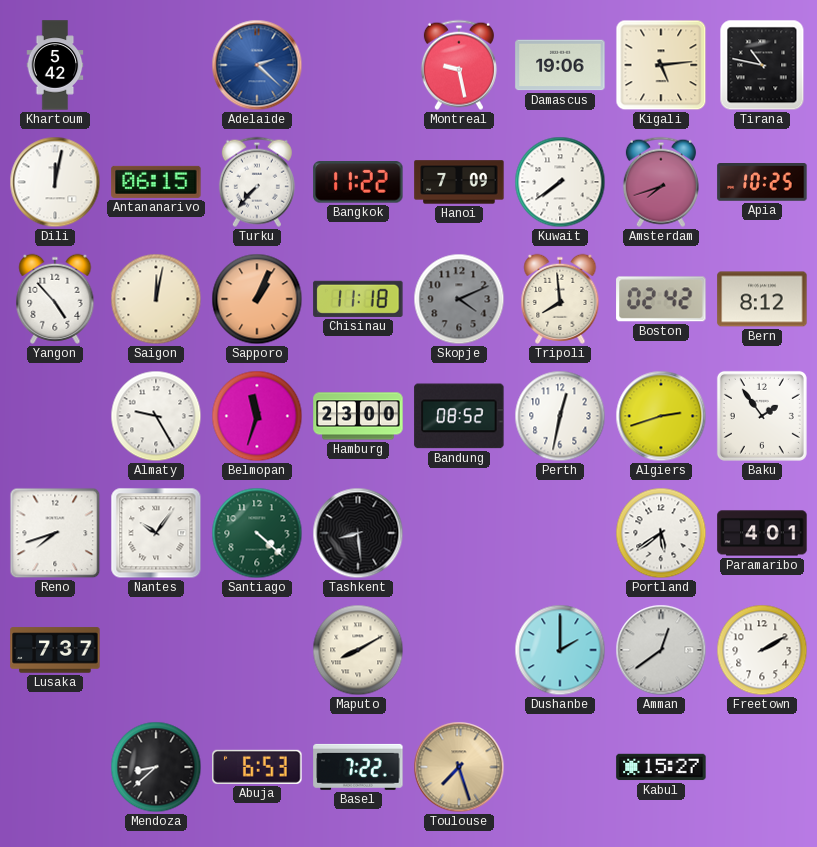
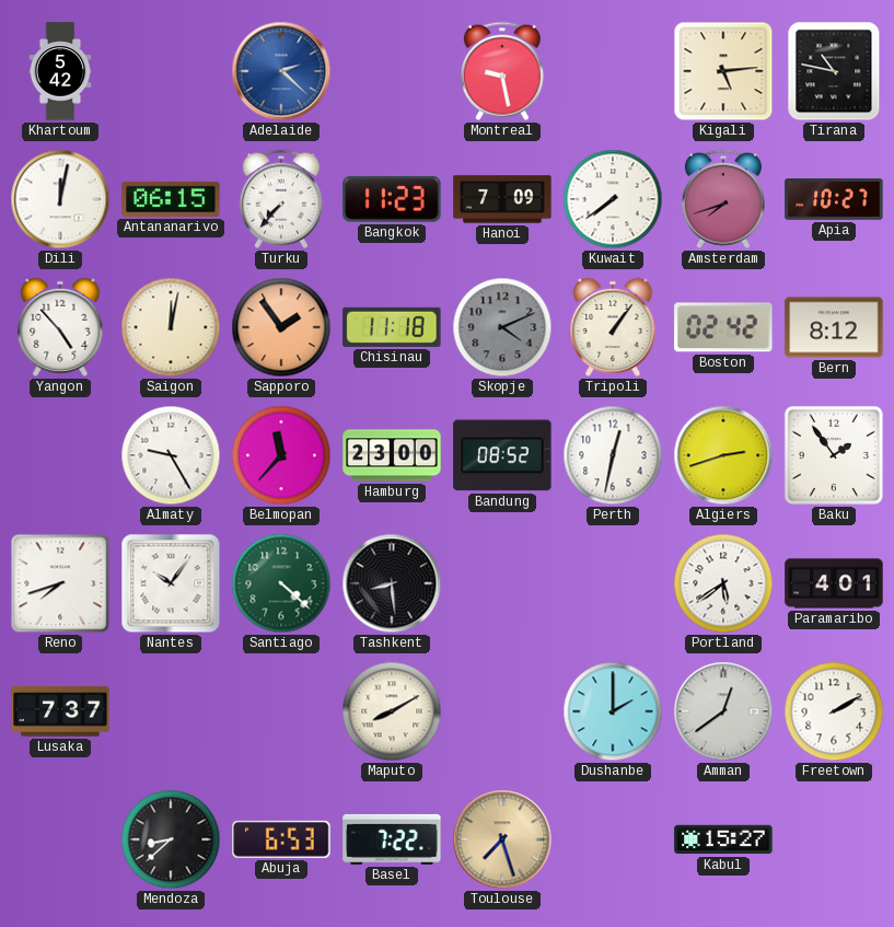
Damascus: 19:06 -> none (560, 65)
Bangkok: 11:22 -> 11:23 (392, 199)
Apia: 10:25 -> 10:27 (834, 200)
Sapporo: 1:04 -> 1:54 (281, 327)
Tripoli: 7:59 -> 1:06 (613, 327)
Belmopan: 11:33 -> 11:37 (281, 455)
